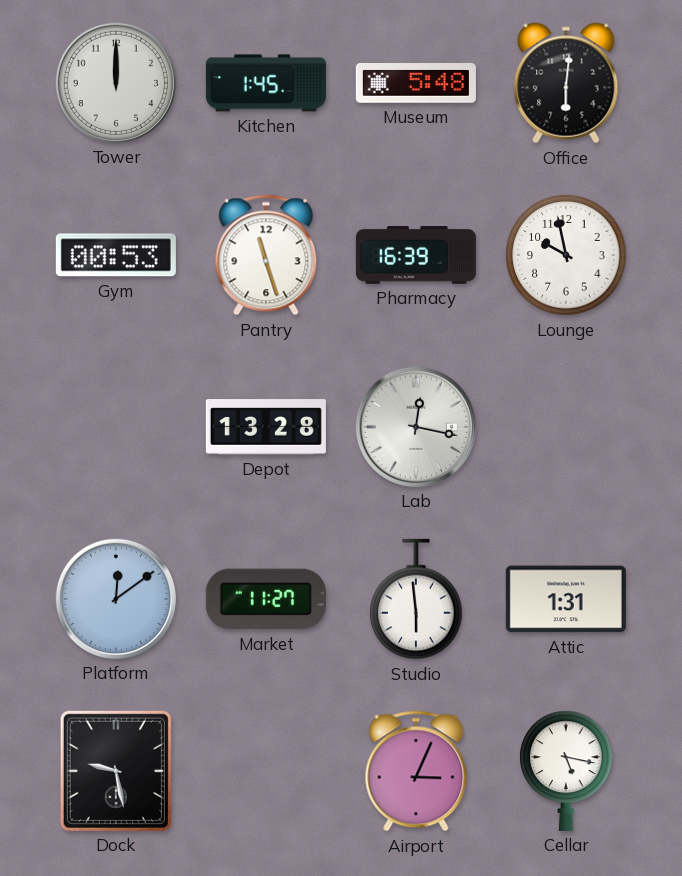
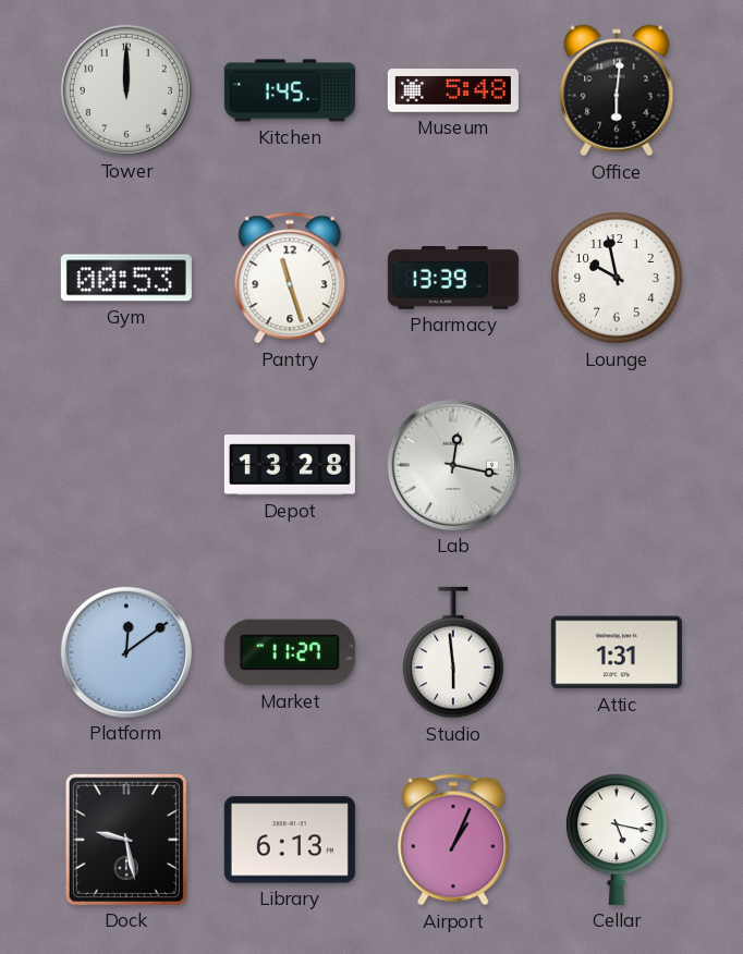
Pharmacy: 16:39 -> 13:39 (453, 279)
Library: none -> 6:13 (290, 840)
Airport: 3:04 -> 1:04 (453, 840)
